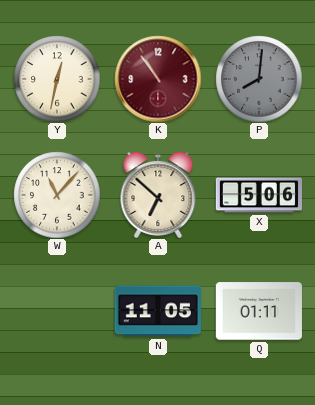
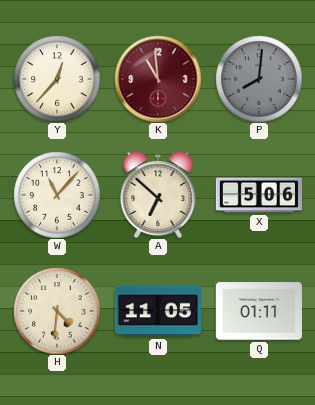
Y: 12:32 -> 12:37 (57, 79)
K: 10:54 -> 10:59 (158, 79)
H: none -> 4:31 (57, 311)
